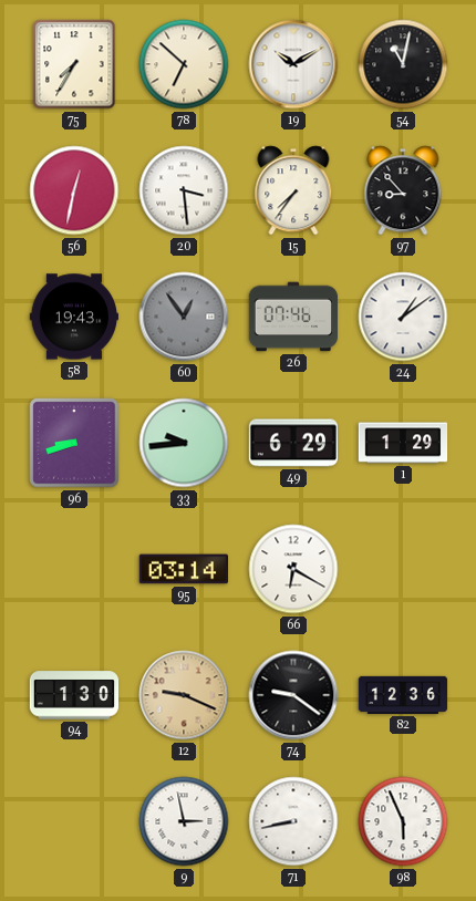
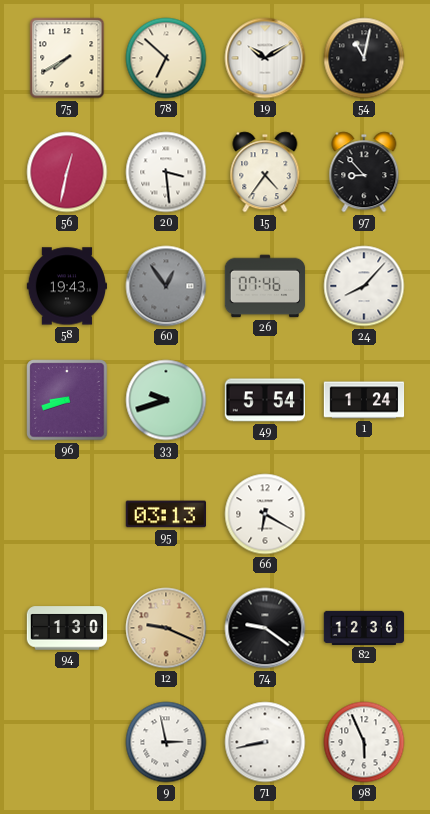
75: 7:35 -> 7:40 (67, 58)
15: 7:36 -> 4:36 (265, 172)
24: 1:09 -> 8:07 (364, 286)
33: 9:44 -> 9:42 (166, 400)
49: 6:29 -> 5:54 (264, 400)
1: 1:29 -> 1:24 (364, 400)
95: 03:14 -> 03:13 (165, 514)
